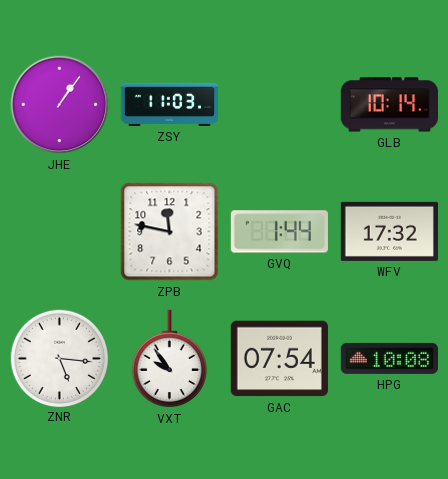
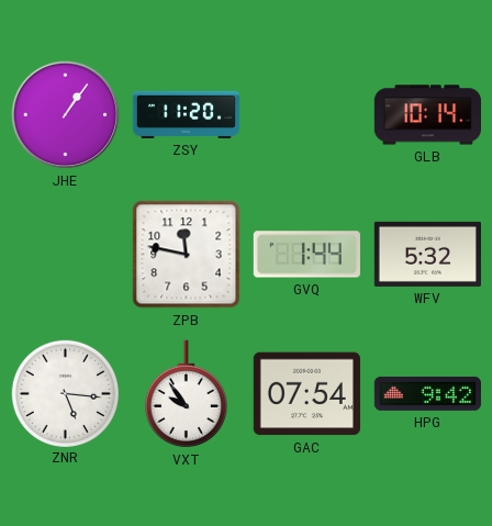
ZSY: 11:03 -> 11:20 (186, 114)
WFV: 17:32 -> 5:32 (427, 254)
HPG: 10:08 -> 9:42 (427, 393)
